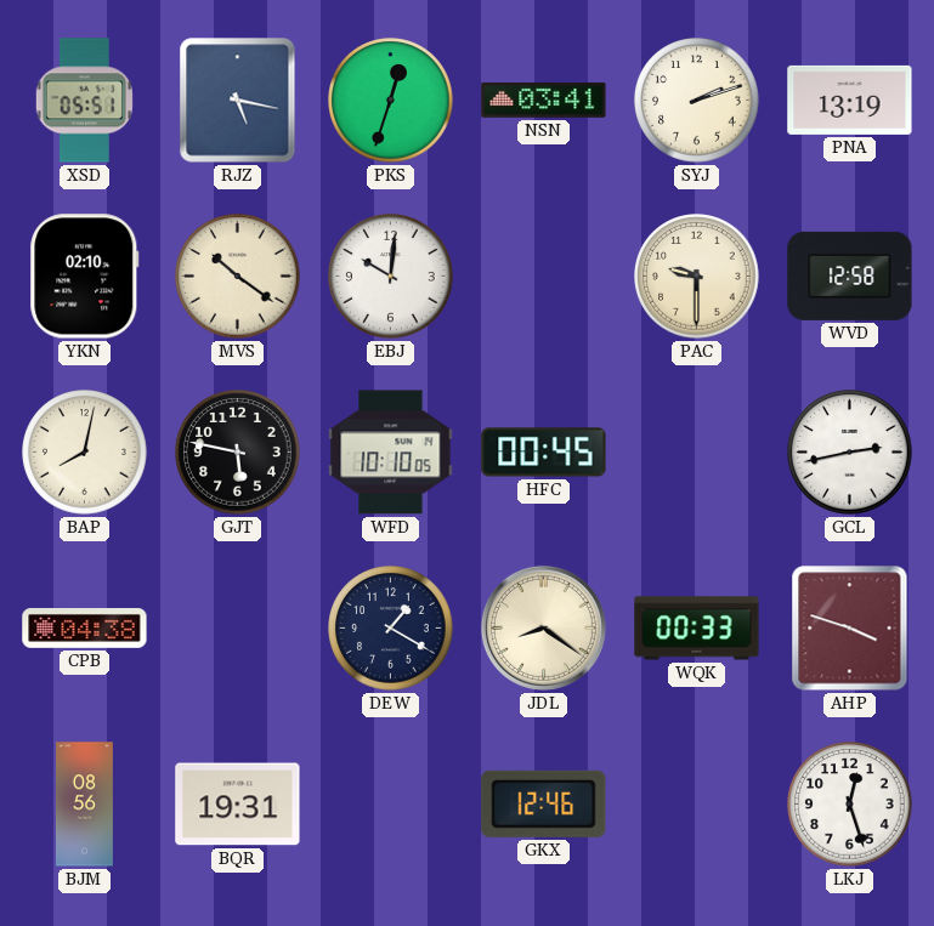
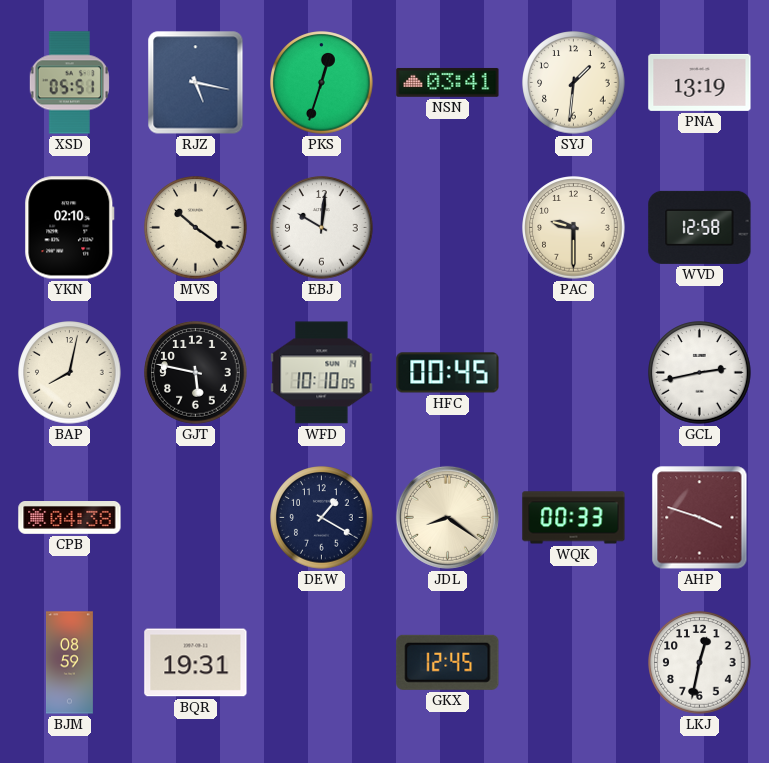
SYJ: 2:12 -> 1:31 (574, 83)
BJM: 08:56 -> 08:59 (69, 663)
GKX: 12:46 -> 12:45 (448, 662)
LKJ: 12:27 -> 12:32 (700, 663)
